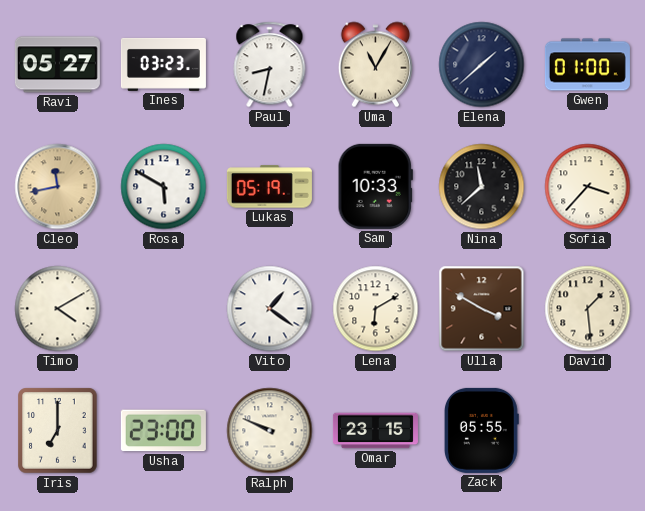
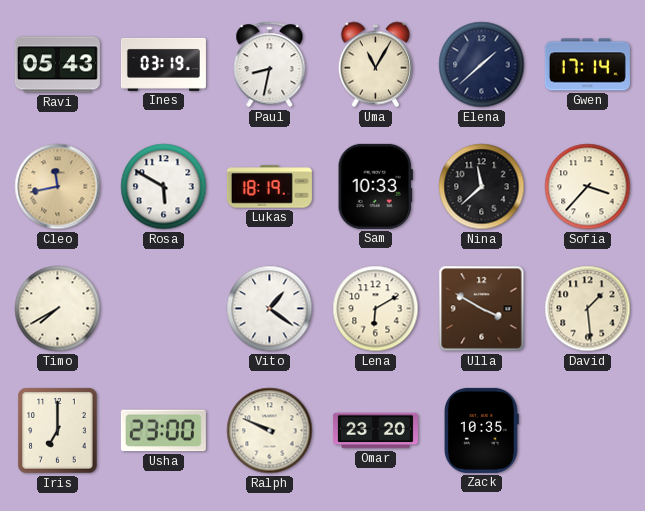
Ravi: 05:27 -> 05:43 (57, 65)
Ines: 03:23 -> 03:19 (163, 64)
Gwen: 01:00 -> 17:14 (587, 65)
Lukas: 05:19 -> 18:19 (269, 187)
Timo: 4:10 -> 7:40 (58, 309)
Omar: 23:15 -> 23:20 (375, 431)
Zack: 05:55 -> 10:35 (481, 430)
